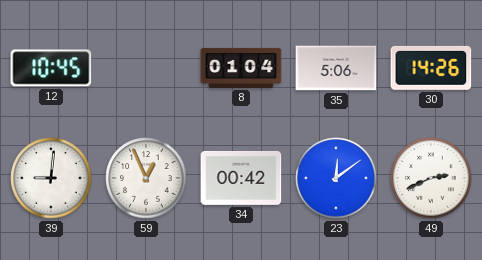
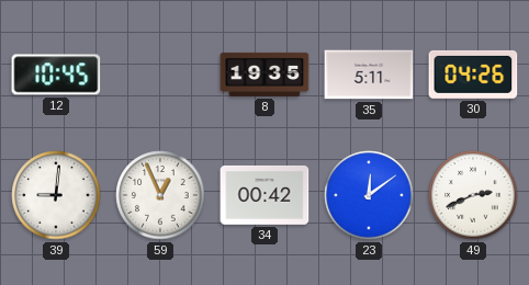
8: 01:04 -> 19:35 (264, 75)
35: 5:06 -> 5:11 (369, 75)
30: 14:26 -> 04:26 (473, 75)
